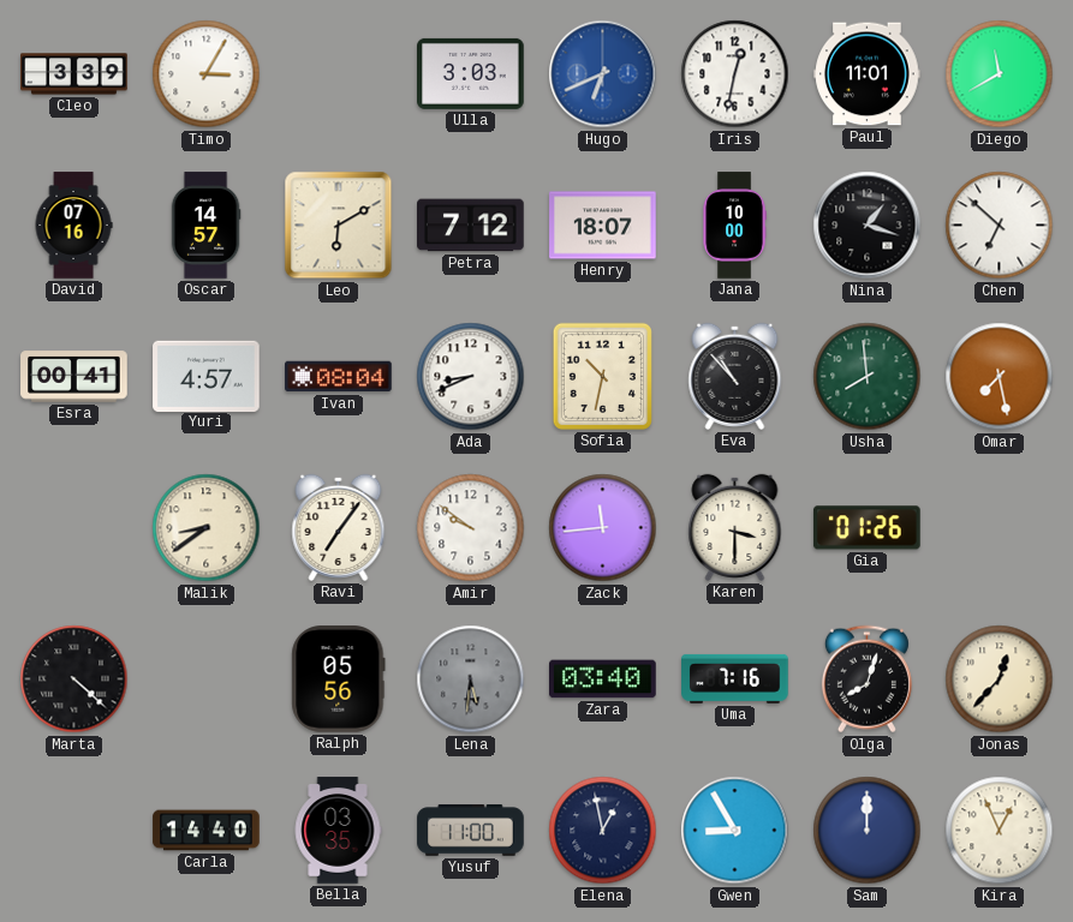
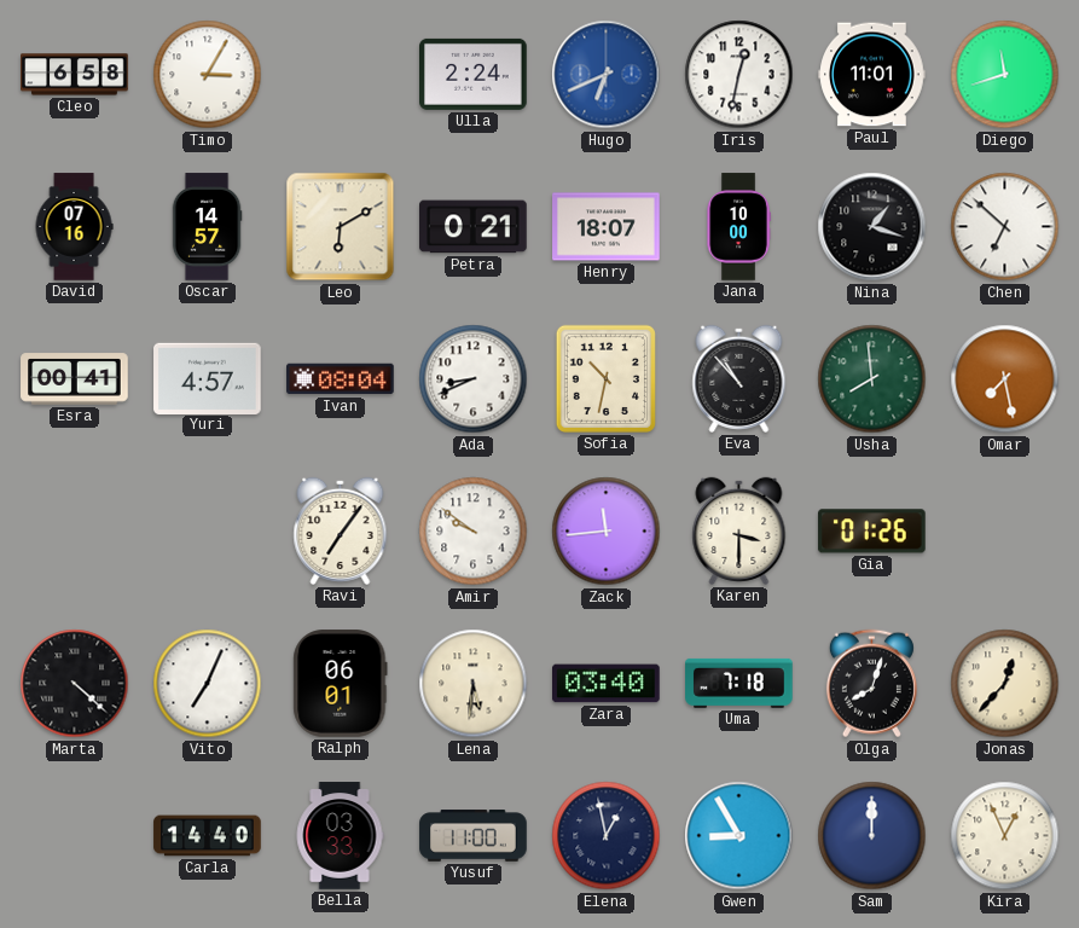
Cleo: 3:39 -> 6:58 (75, 75)
Ulla: 3:03 -> 2:24 (474, 74)
Diego: 11:40 -> 11:42 (1005, 75)
Petra: 7:12 -> 0:21 (474, 227)
Malik: 8:39 -> none (207, 528)
Vito: none -> 7:04 (208, 684)
Ralph: 05:56 -> 06:01 (341, 684)
Lena dial: grey -> cream (474, 684)
Uma: 7:16 -> 7:18 (739, 683)
Bella: 03:35 -> 03:33 (340, 836)
